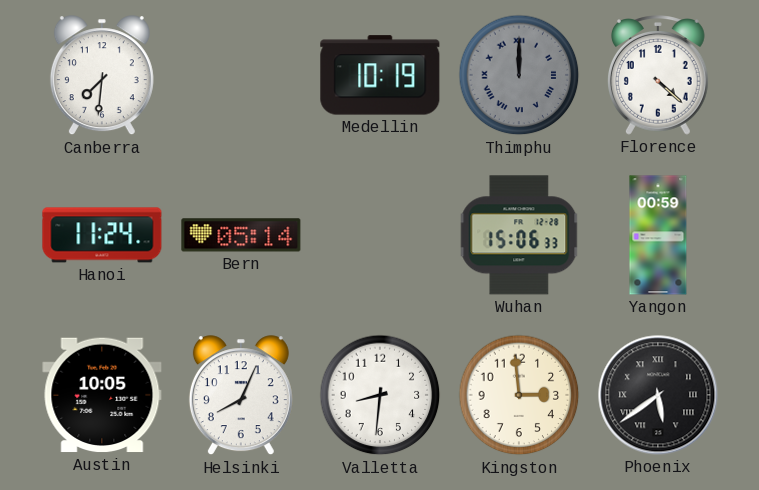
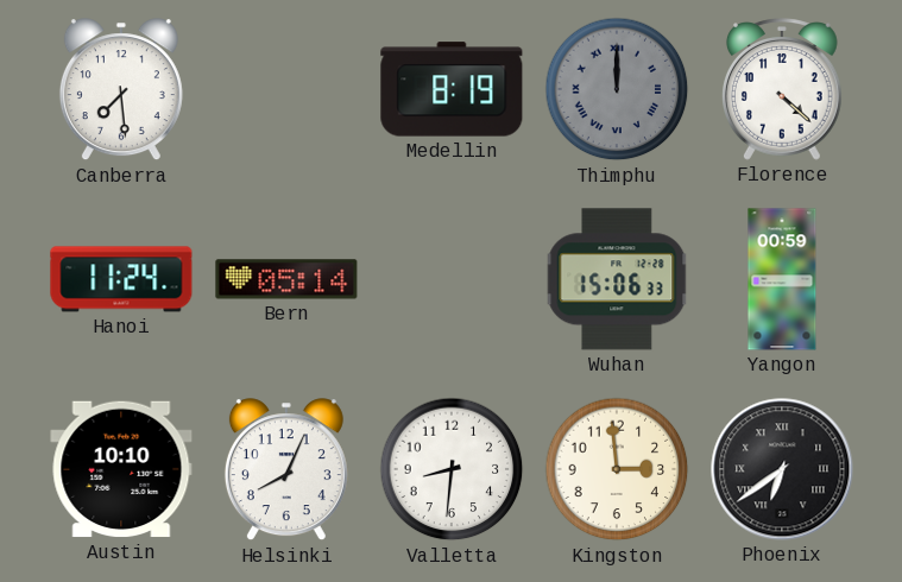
Canberra: 7:31 -> 7:29 (121, 90)
Medellin: 10:19 -> 8:19 (452, 89)
Austin: 10:05 -> 10:10 (121, 469)
Phoenix: 5:39 -> 6:39 (782, 469)
